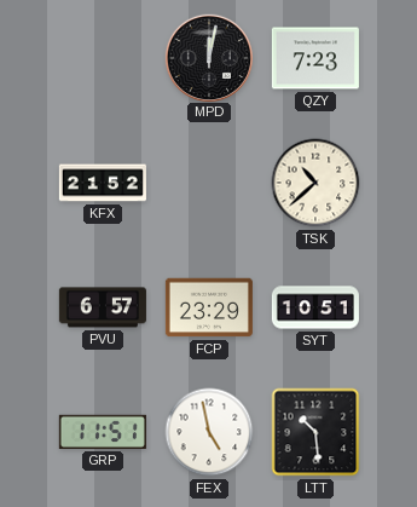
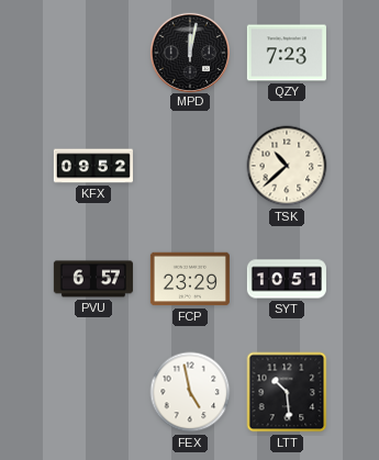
KFX: 21:52 -> 09:52 (93, 166)
GRP: 11:51 -> none (103, 432)
